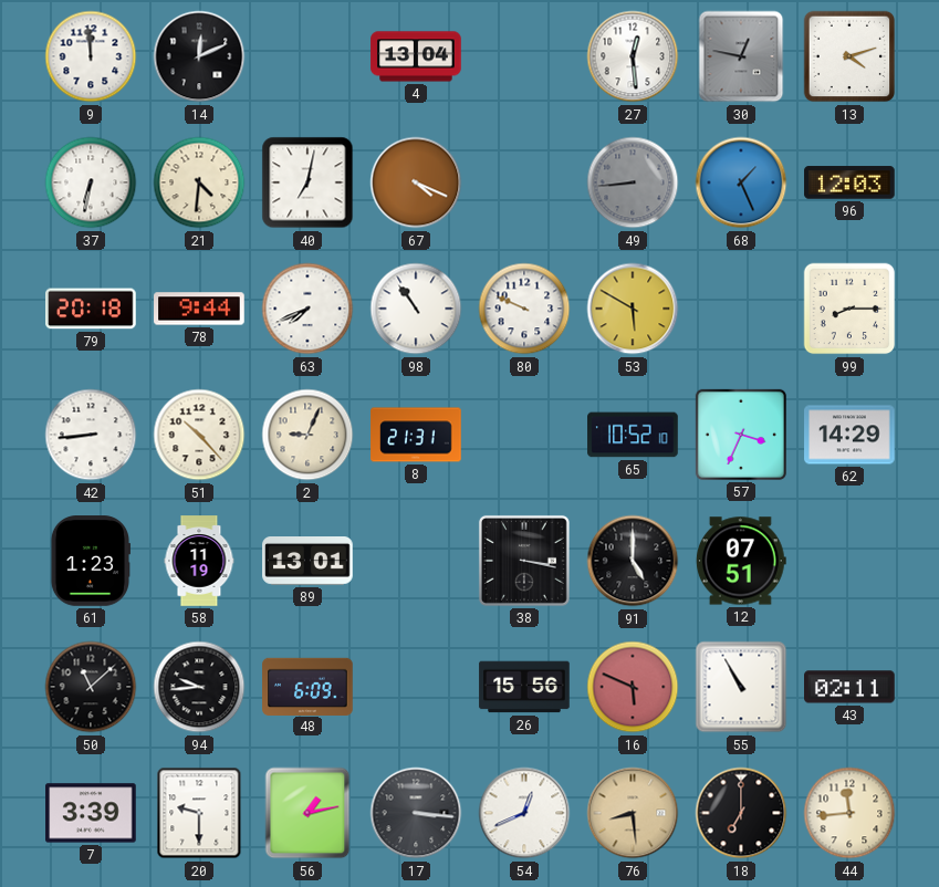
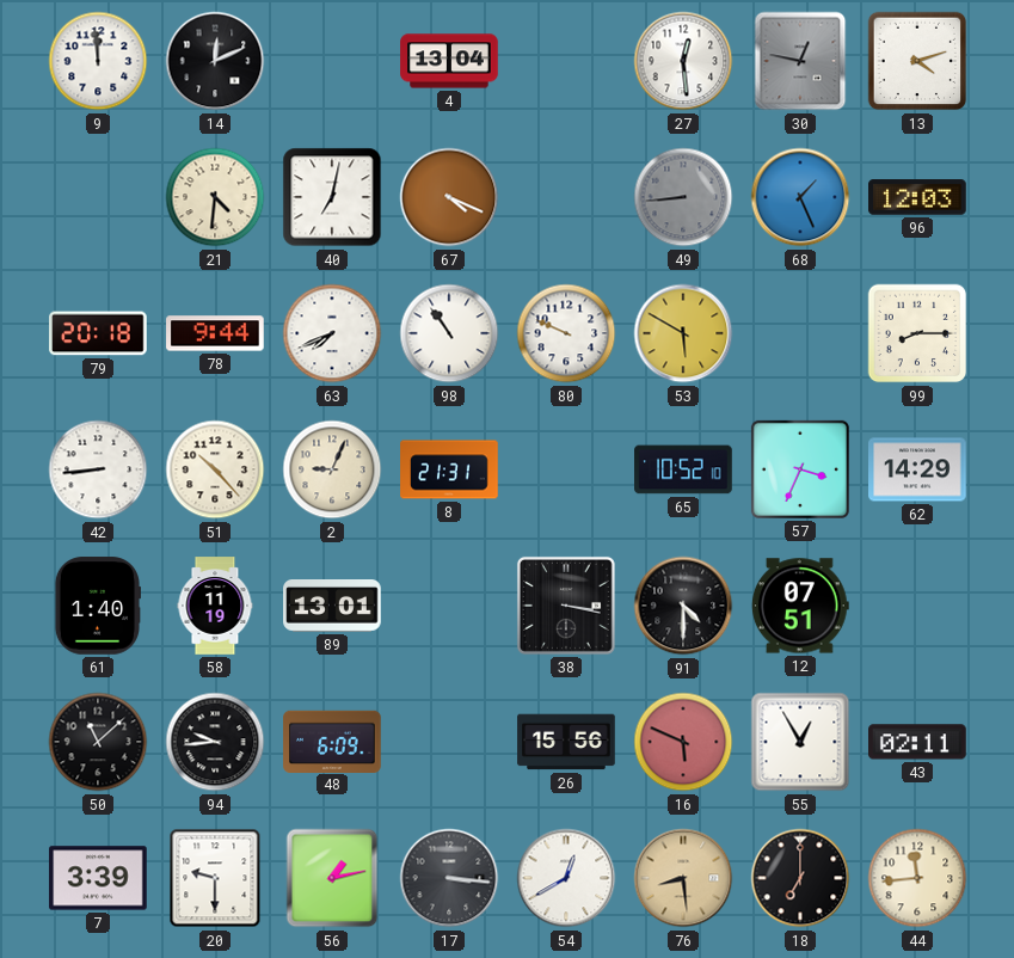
37: 6:32 -> none (91, 182)
61: 1:23 -> 1:40 (97, 606)
91: 5:00 -> 4:30 (683, 606)
55: 10:55 -> 12:55 (800, 742)
54: 12:41 -> 12:40 (566, 878)
